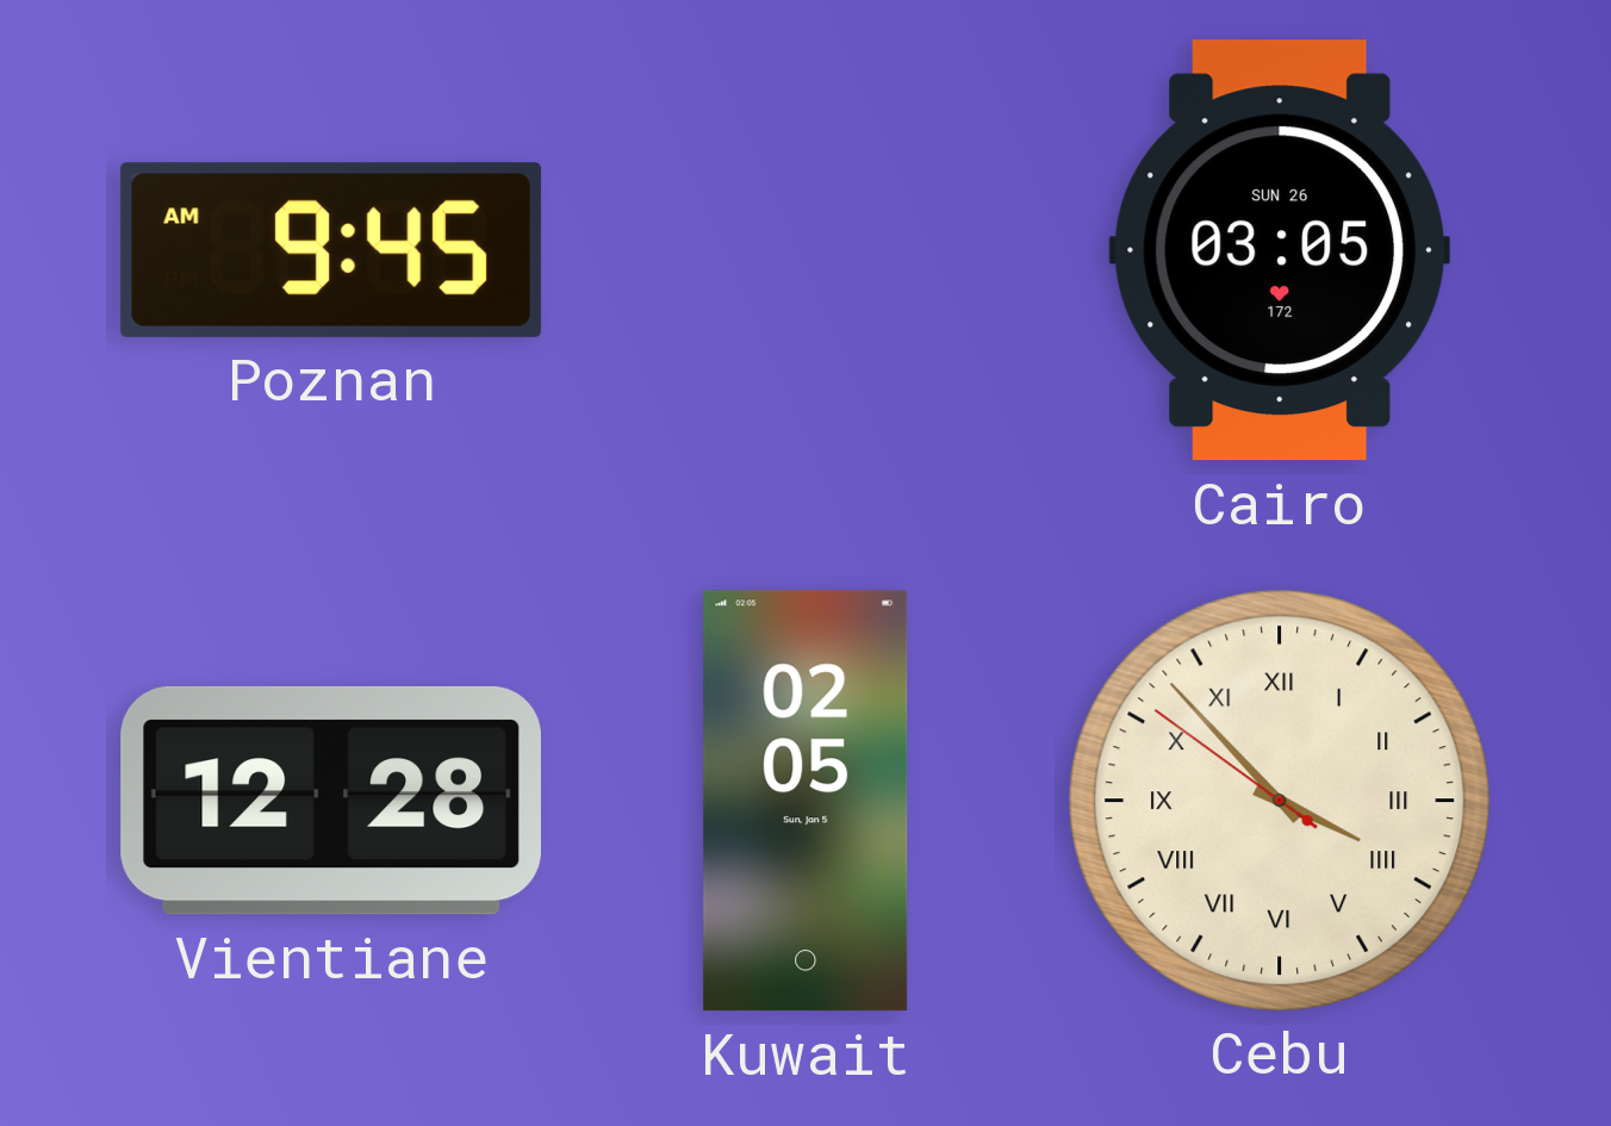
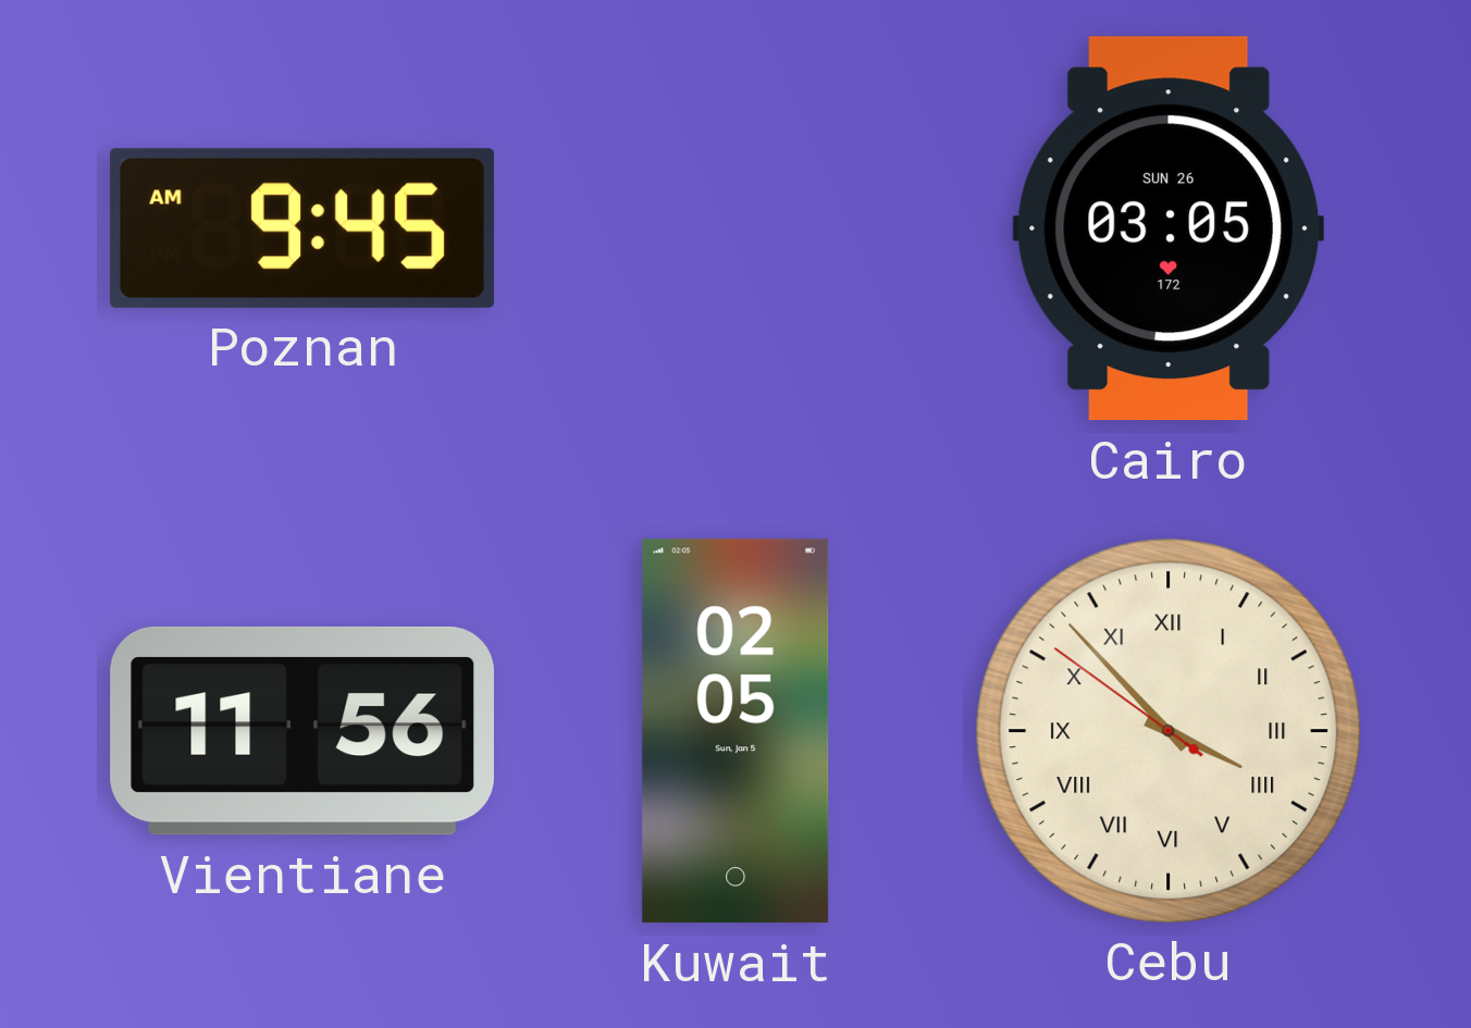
Vientiane: 12:28 -> 11:56 (302, 731)
